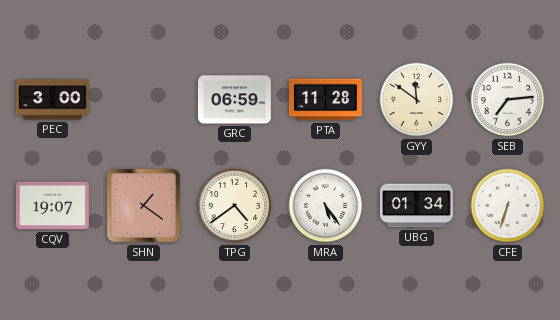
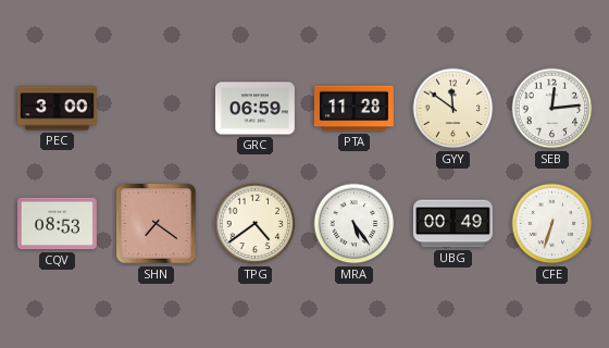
SEB: 7:14 -> 12:14 (552, 109)
CQV: 19:07 -> 08:53 (57, 224)
SHN: 1:21 -> 7:21 (157, 224)
UBG: 01:34 -> 00:49 (452, 224)
